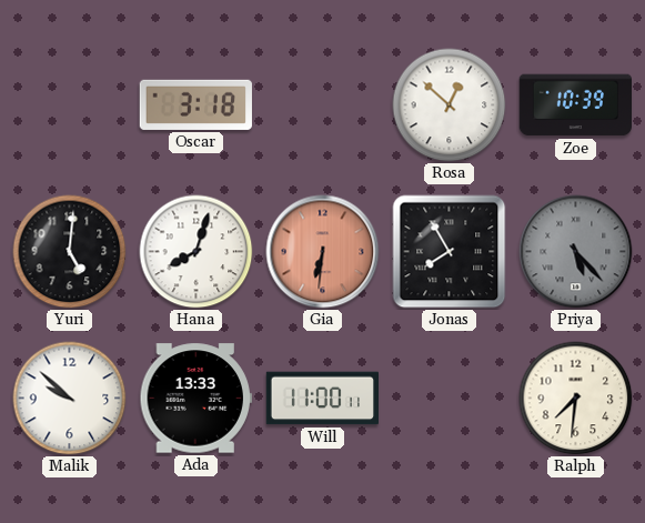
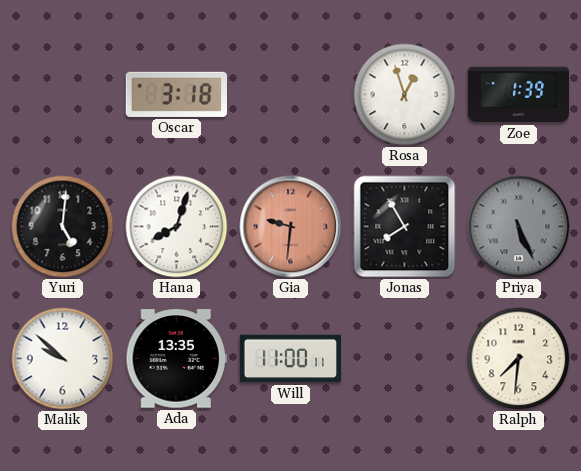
Rosa: 12:52 -> 12:57 (405, 95)
Zoe: 10:39 -> 1:39 (518, 95)
Gia: 6:31 -> 9:31 (291, 227)
Priya: 5:23 -> 5:26 (519, 227)
Ada: 13:33 -> 13:35 (176, 359)
